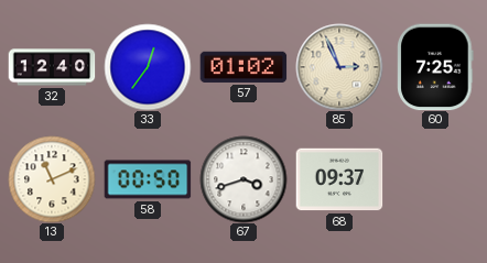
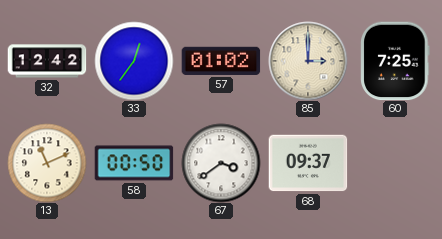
32: 12:40 -> 12:42 (47, 61)
85: 2:56 -> 3:00 (308, 61)
67: 3:42 -> 3:39 (221, 163)
